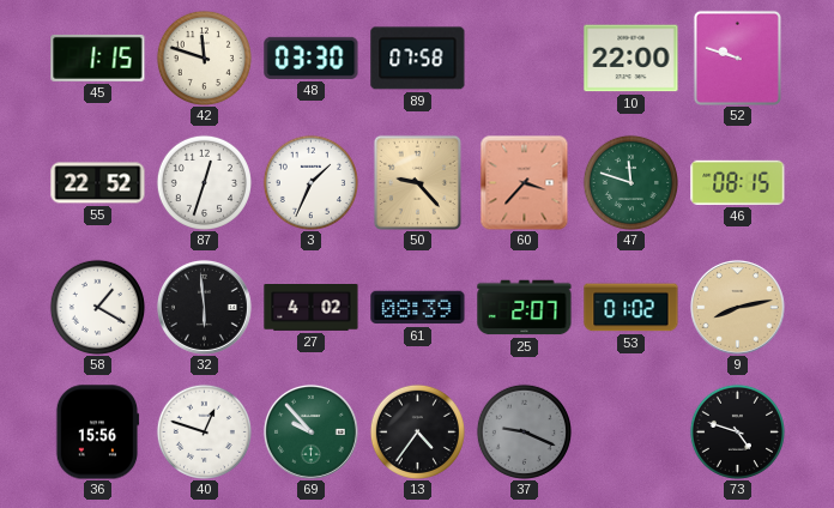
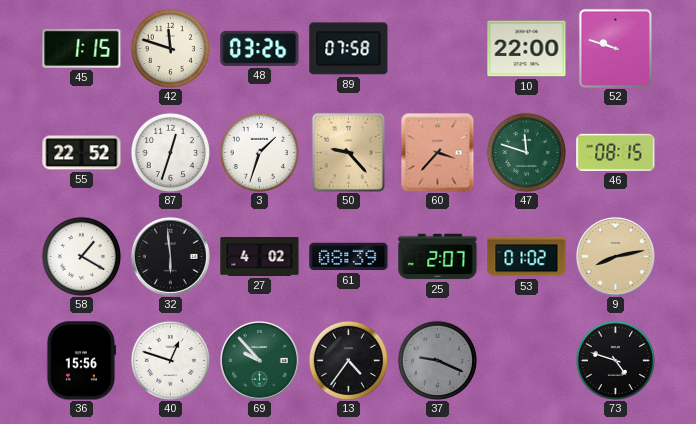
48: 03:30 -> 03:26 (260, 48)
3: 1:34 -> 1:33 (259, 152)
